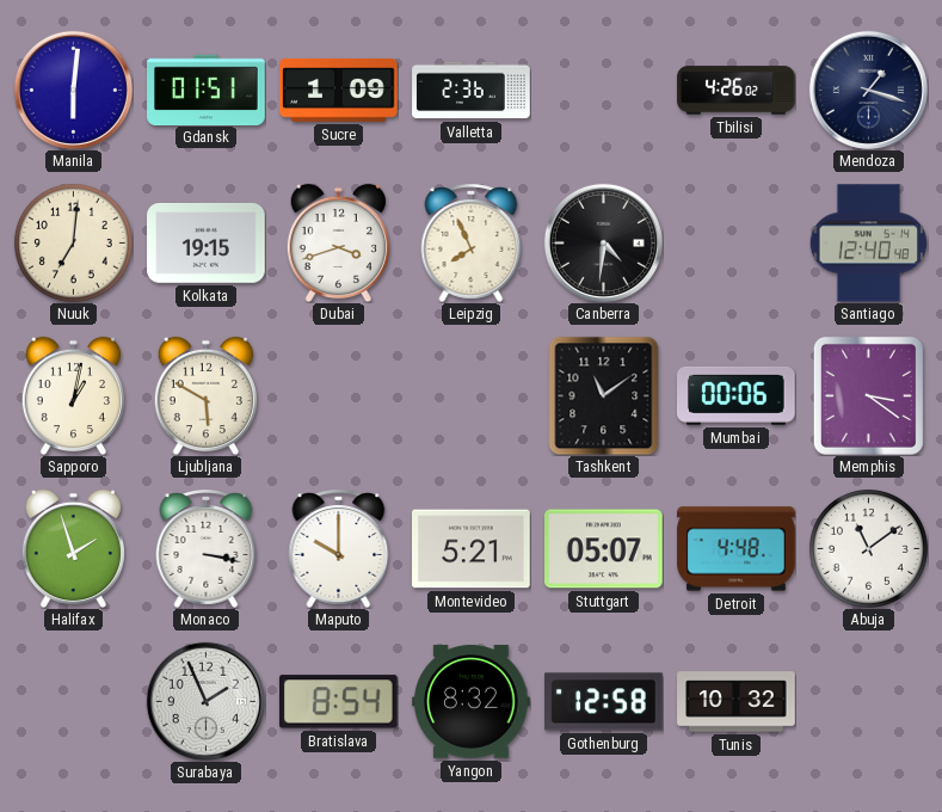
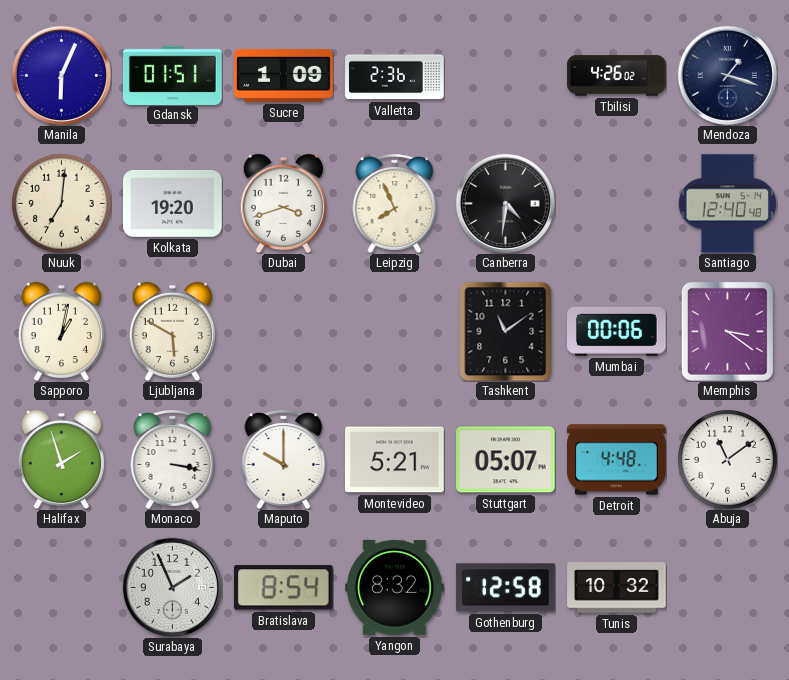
Manila: 6:01 -> 6:04 (61, 75)
Kolkata: 19:15 -> 19:20 (173, 203)
